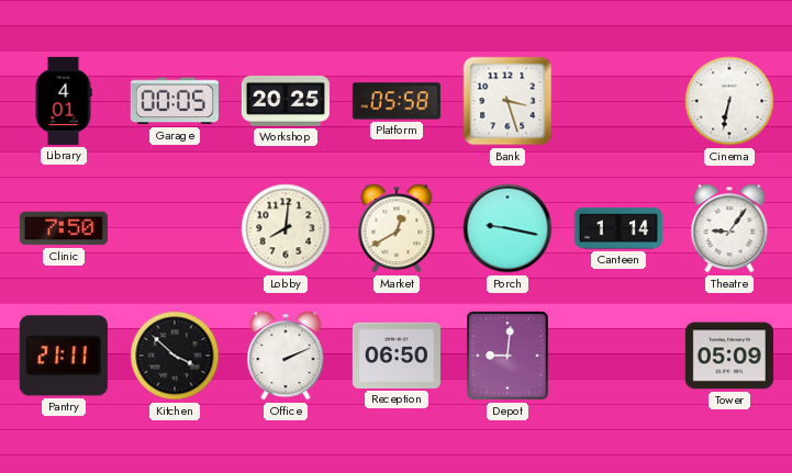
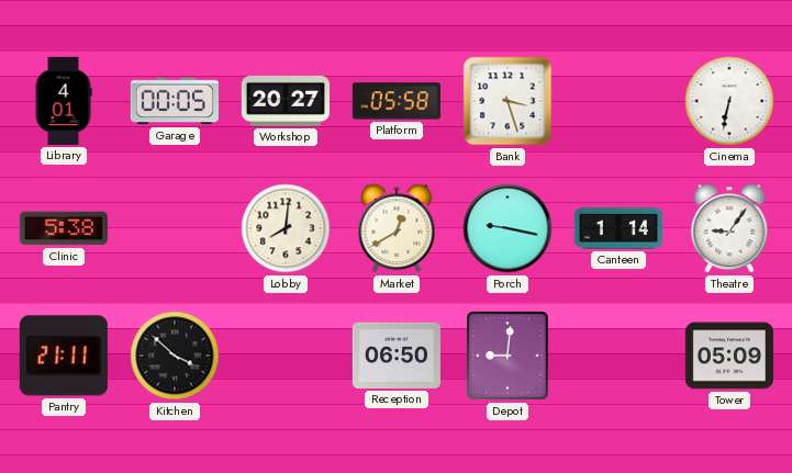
Workshop: 20:25 -> 20:27 (286, 101)
Clinic: 7:50 -> 5:38 (64, 228)
Office: 2:11 -> none (286, 356)
